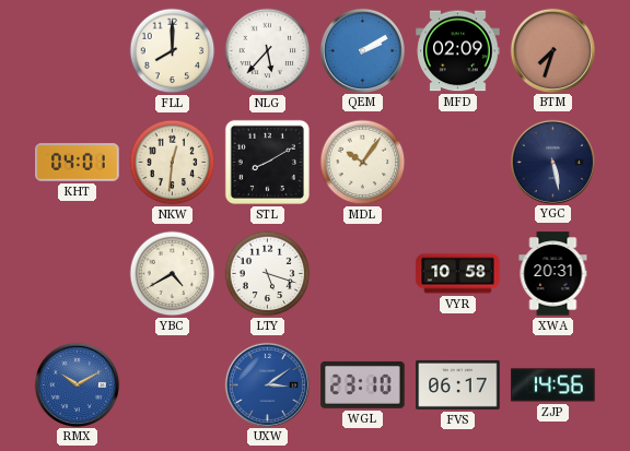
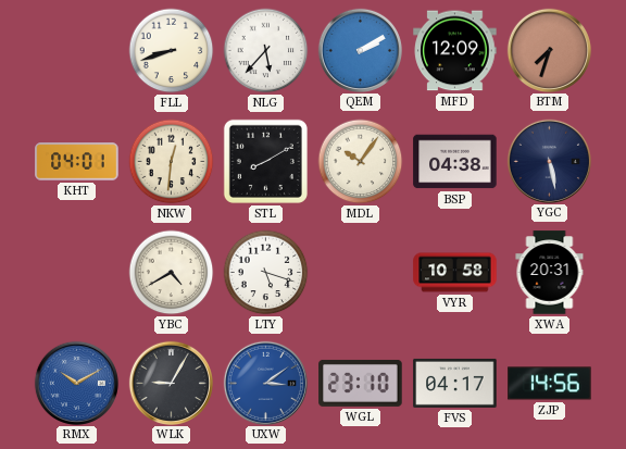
FLL: 8:00 -> 8:42 (172, 51)
MFD: 02:09 -> 12:09 (455, 51)
BSP: none -> 04:38 (455, 162)
WLK: none -> 9:05 (171, 383)
FVS: 06:17 -> 04:17 (455, 383)
